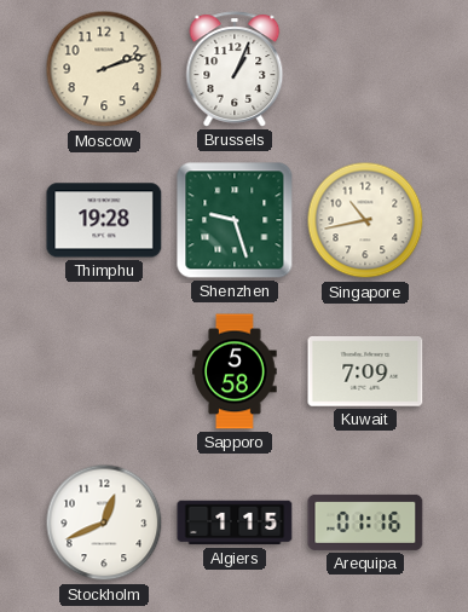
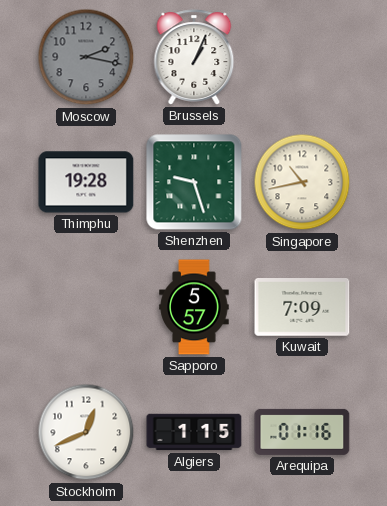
Moscow: 2:12 -> 2:17 (86, 57)
Moscow dial: cream -> grey (86, 57)
Sapporo: 5:58 -> 5:57 (194, 307)
